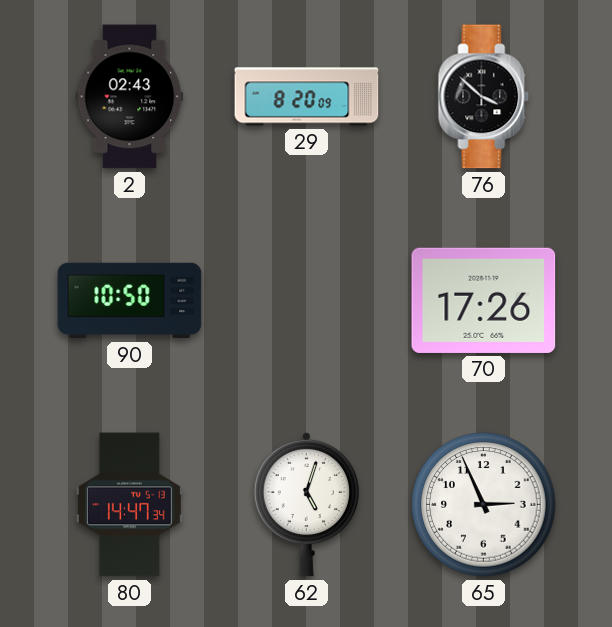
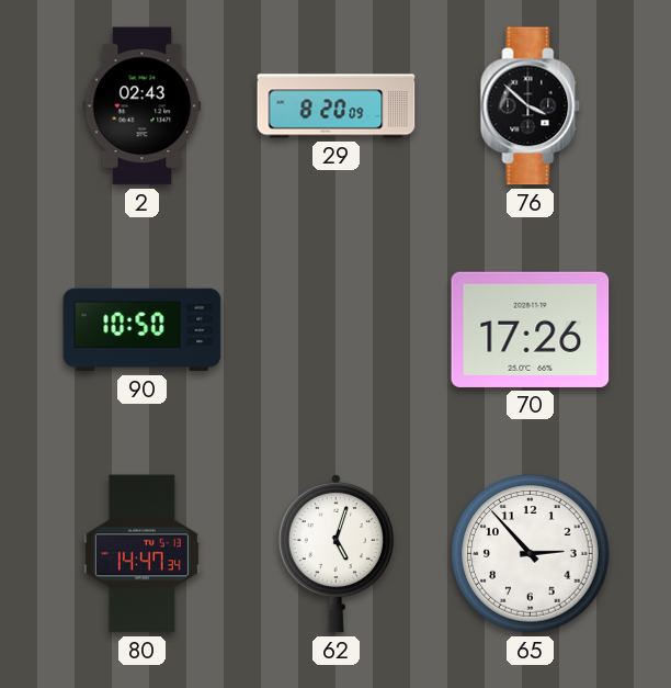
65: 2:56 -> 2:53 (531, 554)
